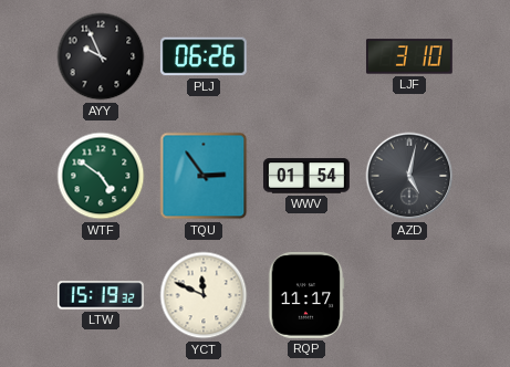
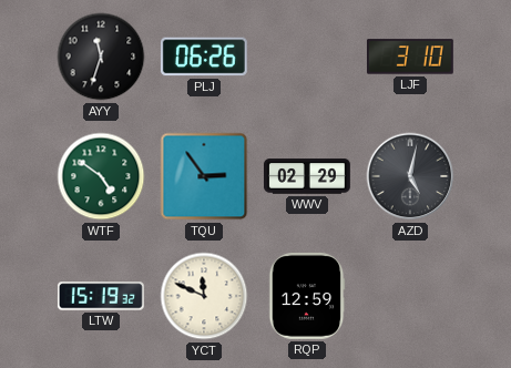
AYY: 9:56 -> 11:33 (101, 57)
WWV: 01:54 -> 02:29 (307, 176)
RQP: 11:17 -> 12:59 (307, 296)
